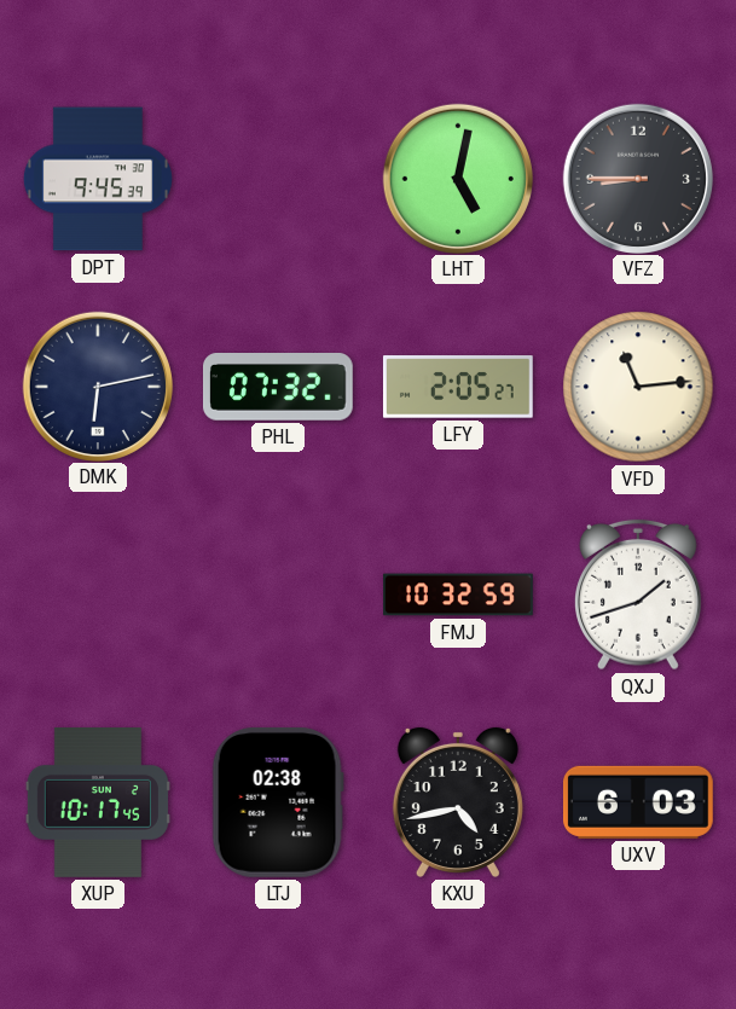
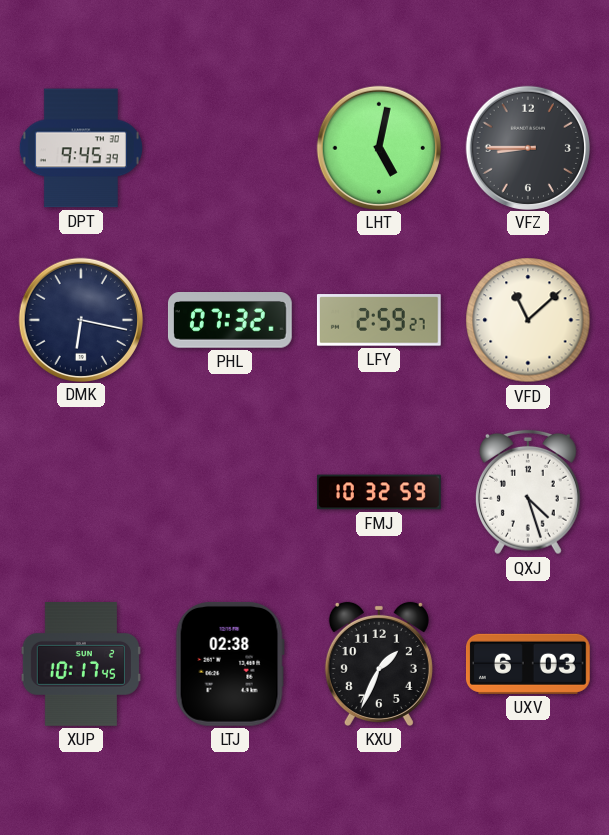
DMK: 6:13 -> 6:17 (80, 319)
LFY: 2:05 -> 2:59 (379, 320)
VFD: 11:14 -> 11:08 (528, 320)
QXJ: 1:42 -> 4:27 (528, 492)
KXU: 4:43 -> 1:34 (379, 664)
